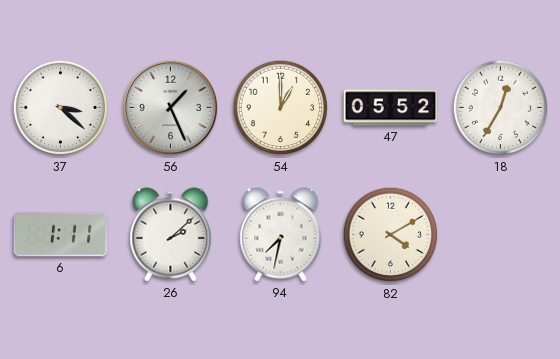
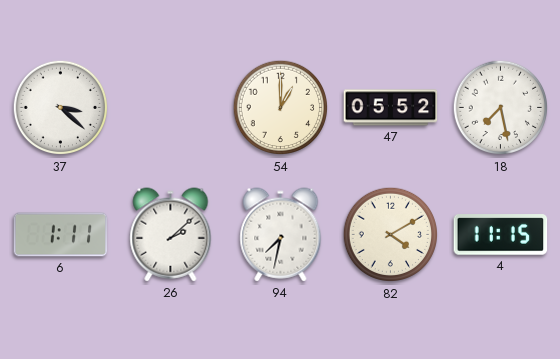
56: 1:26 -> none (171, 108)
18: 12:35 -> 7:28 (501, 108)
4: none -> 11:15 (501, 235)
